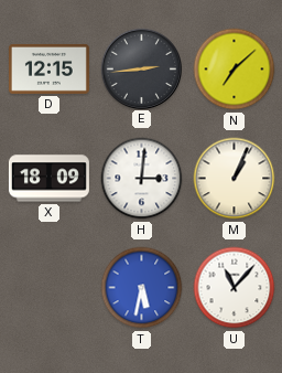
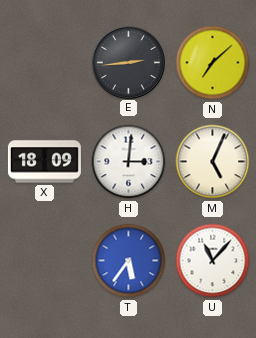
D: 12:15 -> none (48, 68)
M: 1:04 -> 5:04 (213, 162)
T: 5:32 -> 5:36 (129, 261)
